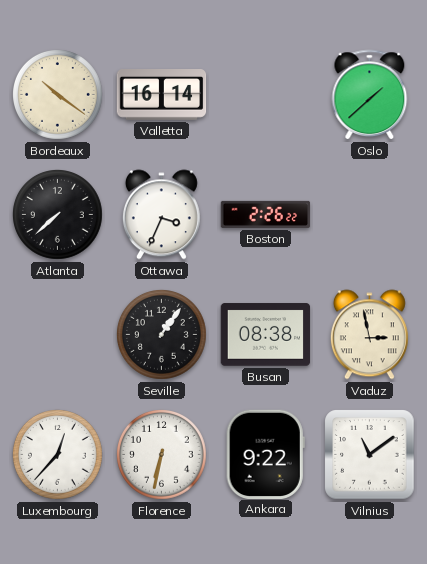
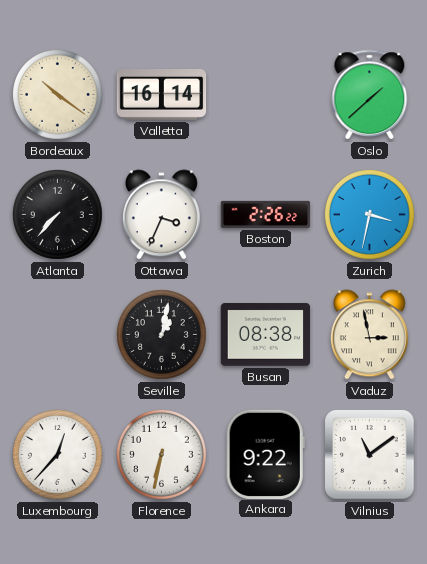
Atlanta: 7:38 -> 7:37 (58, 215)
Zurich: none -> 3:32 (370, 215)
Seville: 1:06 -> 1:02 (162, 335)
